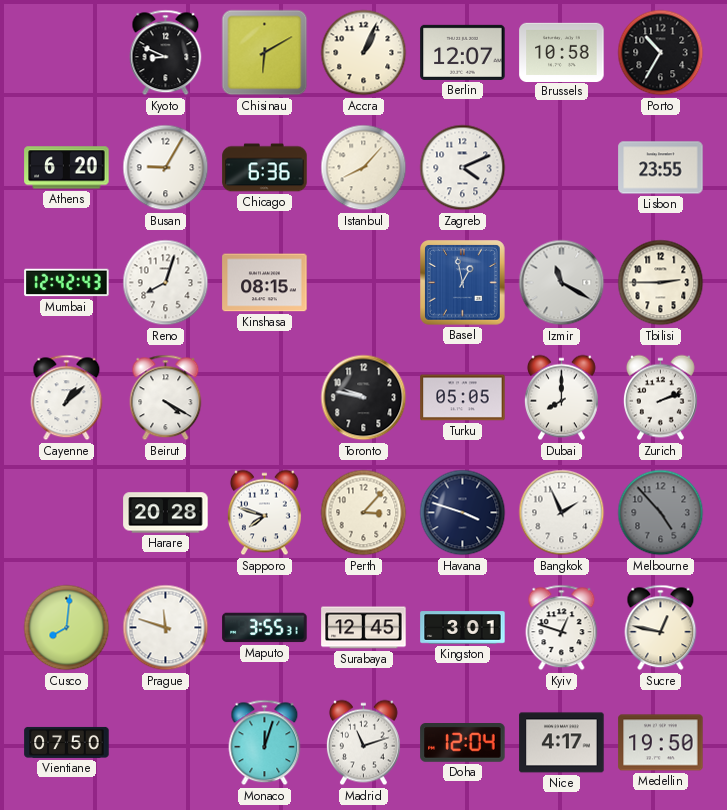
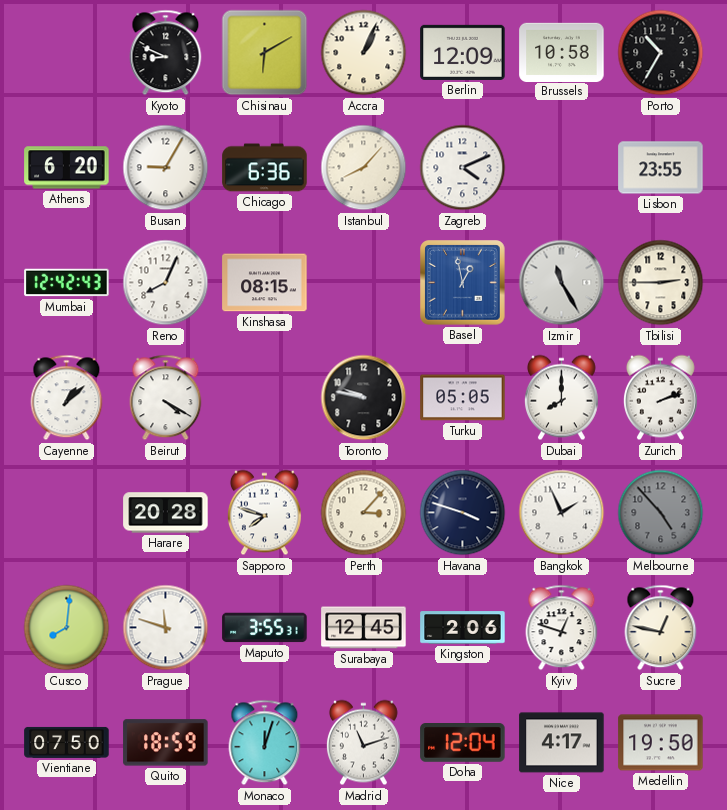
Berlin: 12:07 -> 12:09 (463, 52)
Reno: 8:03 -> 8:04 (166, 283)
Izmir: 11:20 -> 11:25 (562, 283)
Kingston: 3:01 -> 2:06 (463, 628)
Quito: none -> 18:59 (166, 743)
